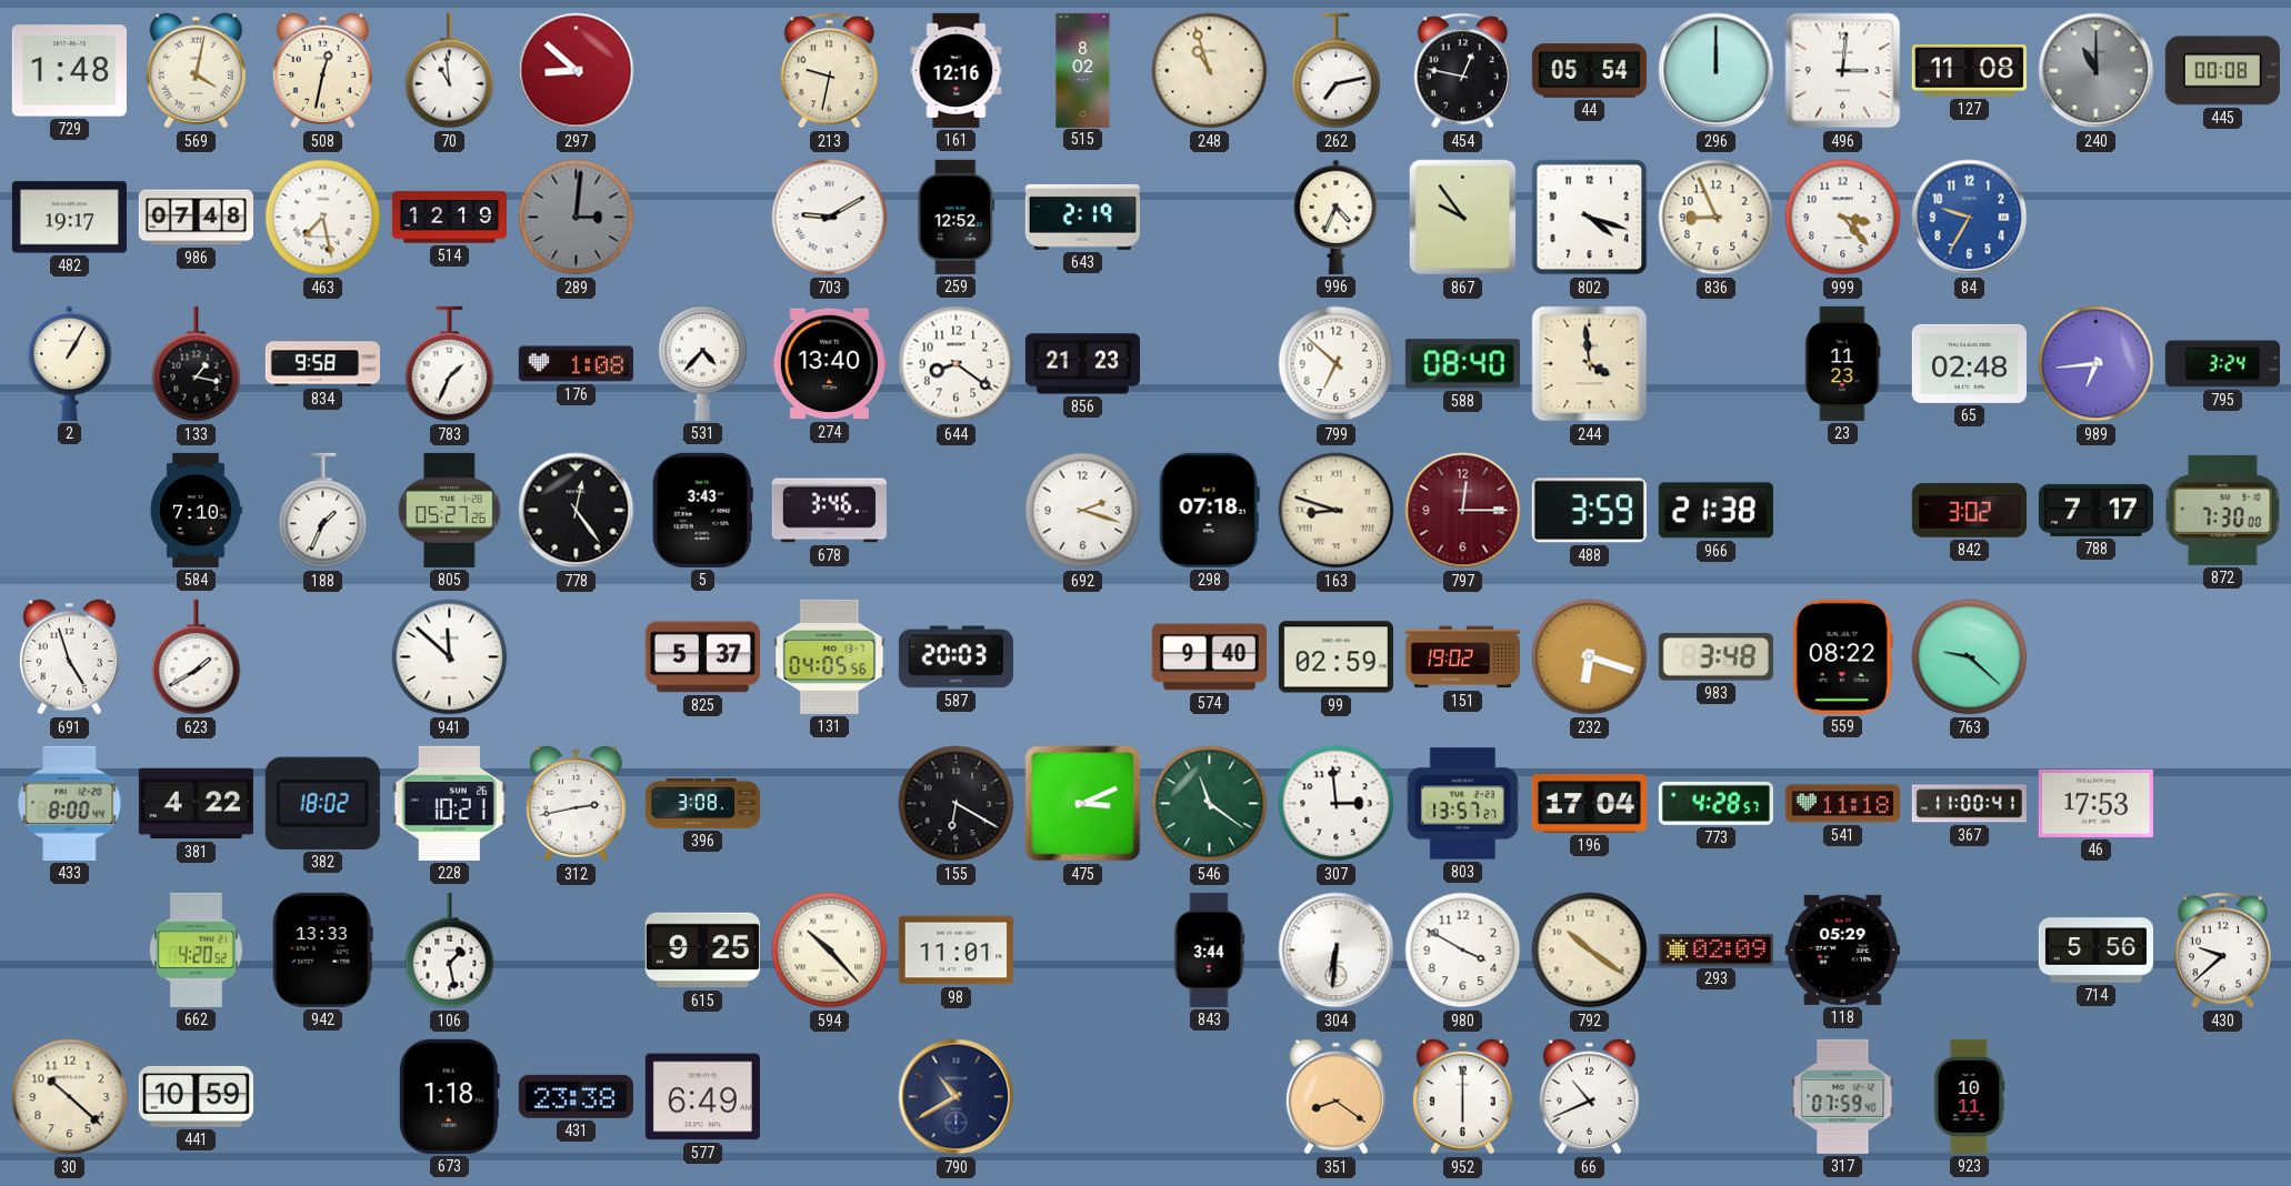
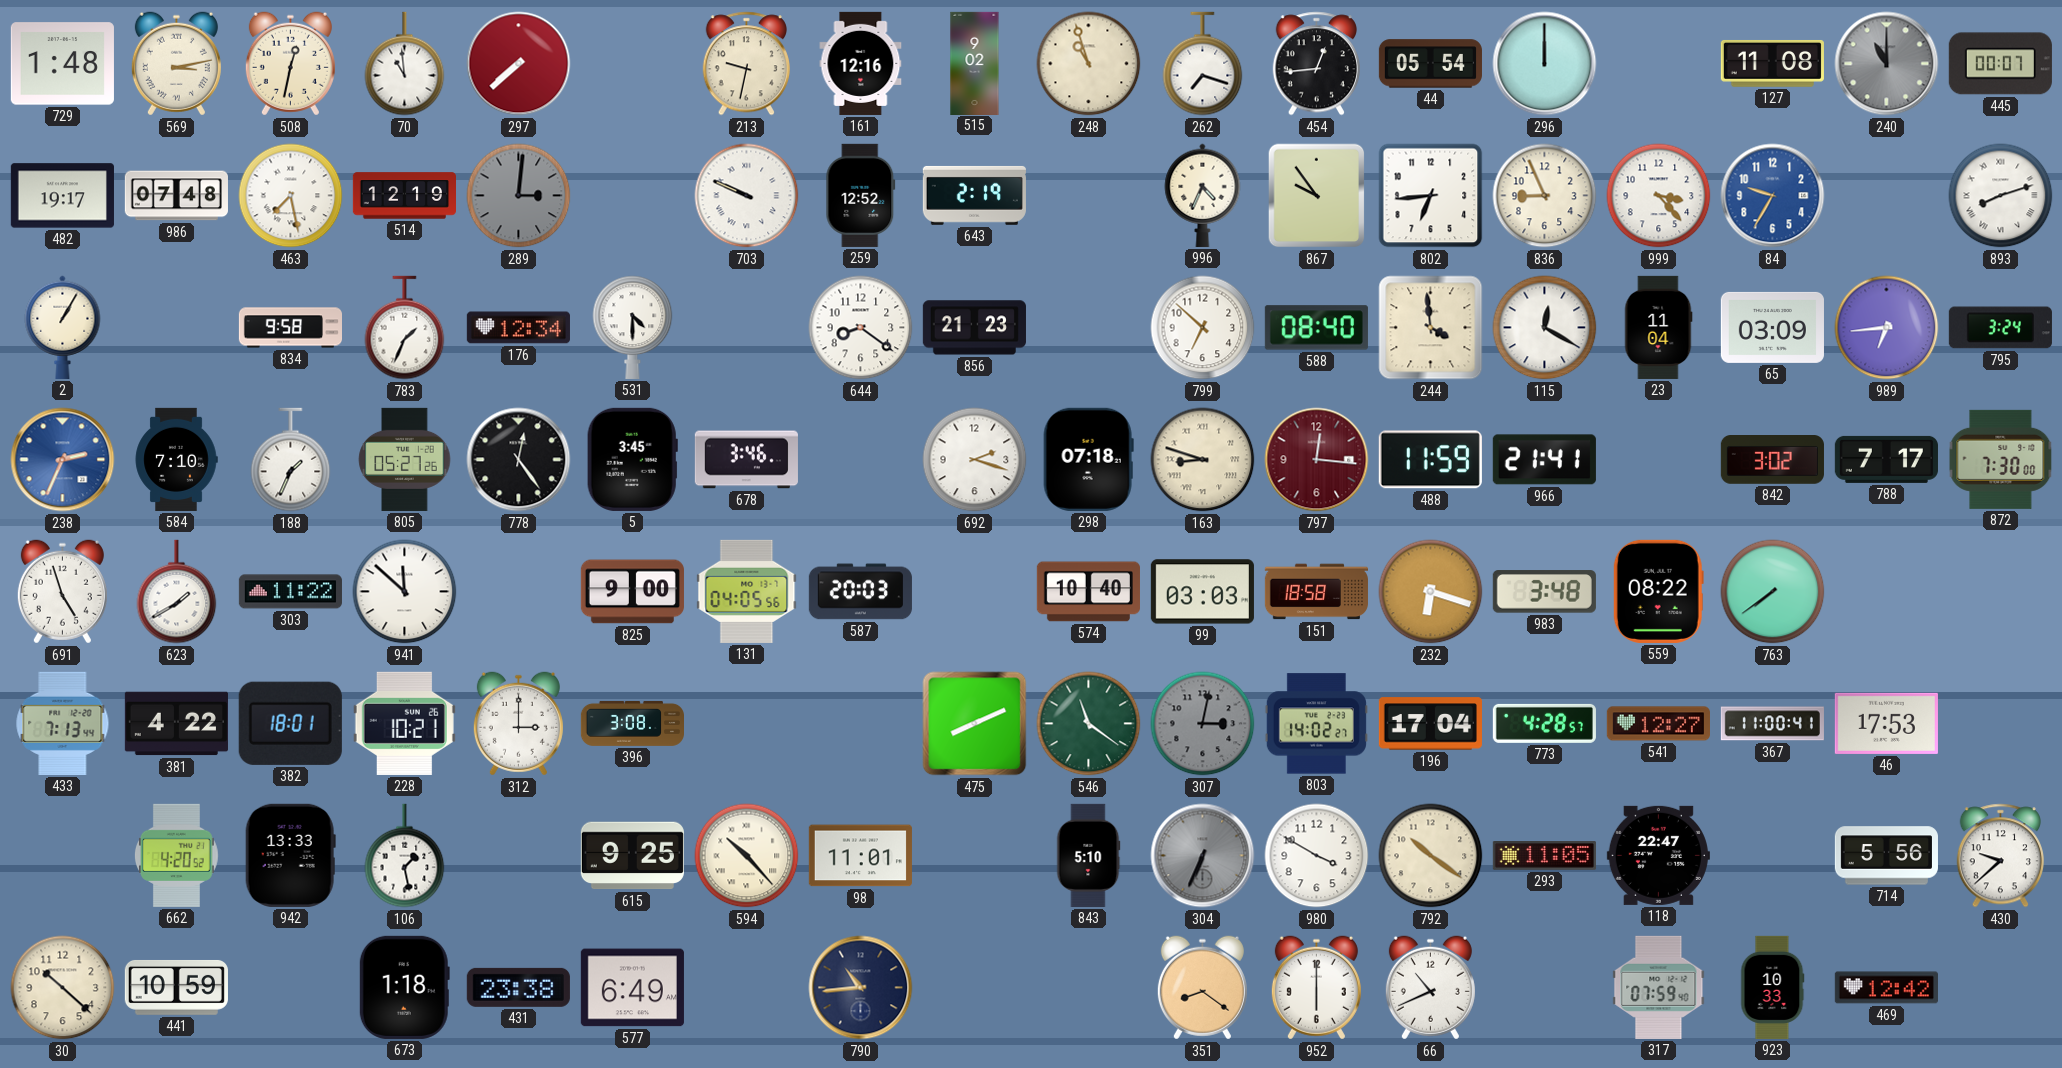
569: 4:02 -> 3:13 (176, 64)
297: 8:52 -> 7:38 (519, 64)
515: 8:02 -> 9:02 (975, 63)
262: 7:13 -> 7:18 (1203, 64)
454: 12:47 -> 12:44 (1316, 64)
496: 3:01 -> none (1843, 71)
445: 00:08 -> 00:07 (2000, 64)
703: 9:10 -> 9:49 (747, 196)
802: 4:18 -> 6:44 (1431, 196)
893: none -> 8:12 (2001, 196)
133: 1:17 -> none (197, 364)
176: 1:08 -> 12:34 (518, 328)
531: 4:37 -> 4:30 (633, 327)
274: 13:40 -> none (829, 364)
115: none -> 12:20 (1545, 328)
23: 11:23 -> 11:04 (1658, 327)
65: 02:48 -> 03:09 (1772, 327)
238: none -> 2:34 (63, 460)
5: 3:43 -> 3:45 (632, 459)
797: 12:15 -> 12:16 (1317, 460)
488: 3:59 -> 11:59 (1430, 460)
966: 21:38 -> 21:41 (1544, 460)
303: none -> 11:22 (290, 592)
825: 5:37 -> 9:00 (632, 592)
574: 9:40 -> 10:40 (1088, 592)
99: 02:59 -> 03:03 (1202, 592)
151: 19:02 -> 18:58 (1316, 592)
763: 9:22 -> 7:39 (1773, 592)
433: 8:00 -> 7:13 (63, 723)
382: 18:02 -> 18:01 (290, 723)
312: 2:43 -> 3:00 (518, 724)
155: 6:20 -> none (957, 804)
475: 3:11 -> 8:11 (975, 724)
307: 2:59 -> 3:02 (1203, 724)
307 dial: white -> grey (1203, 724)
803: 13:57 -> 14:02 (1316, 724)
541: 11:18 -> 12:27 (1658, 724)
843: 3:44 -> 5:10 (1088, 855)
304: 6:31 -> 6:34 (1203, 856)
304 dial: white -> grey (1203, 856)
293: 02:09 -> 11:05 (1544, 856)
118: 05:29 -> 22:47 (1658, 855)
790: 10:40 -> 10:44 (861, 988)
923: 10:11 -> 10:33 (1773, 987)
469: none -> 12:42 (1886, 988)
